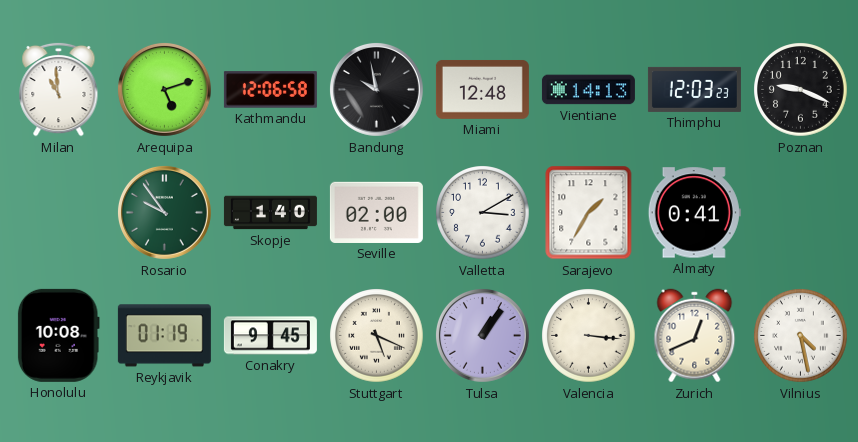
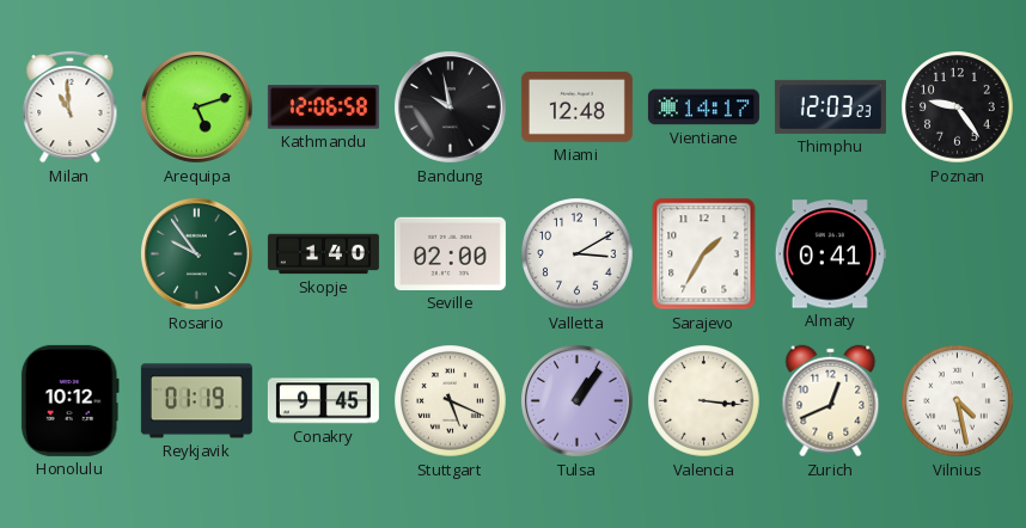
Vientiane: 14:13 -> 14:17 (703, 108)
Poznan: 9:19 -> 9:24 (958, 108)
Honolulu: 10:08 -> 10:12 (69, 400)
